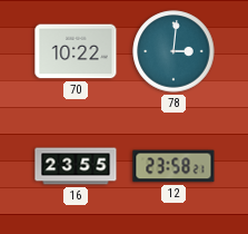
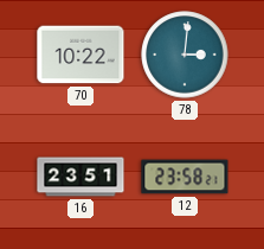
16: 23:55 -> 23:51 (81, 177)
